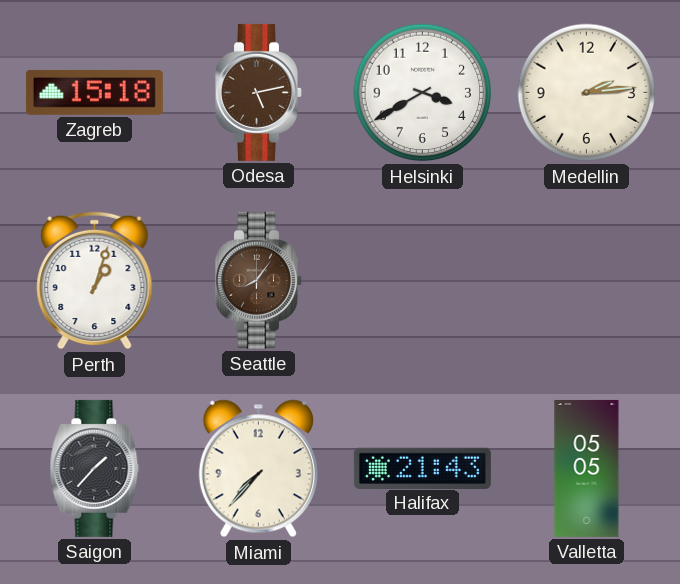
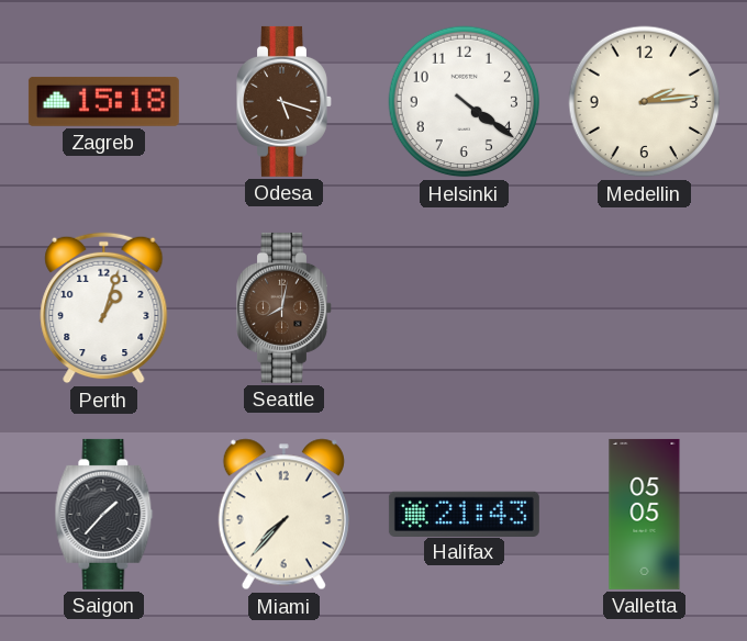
Odesa: 5:13 -> 5:18 (285, 101)
Helsinki: 3:40 -> 4:21 (465, 102)
Seattle: 8:06 -> 8:02 (285, 307)
